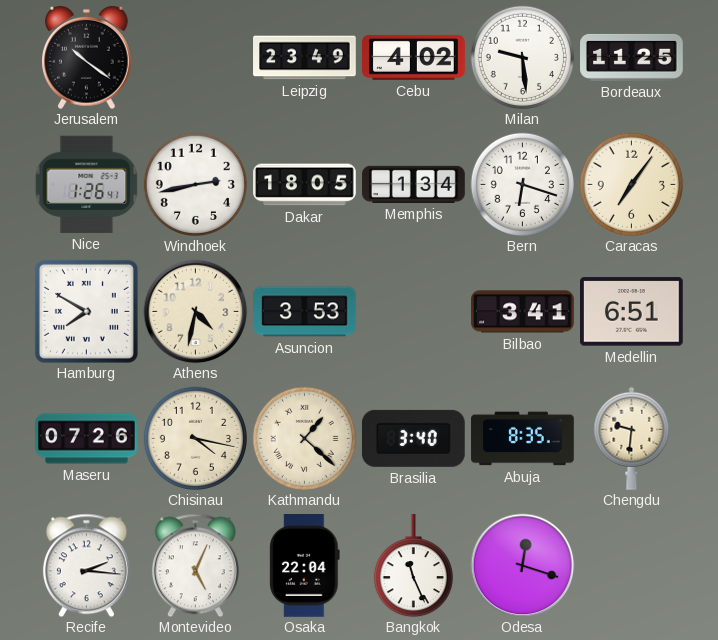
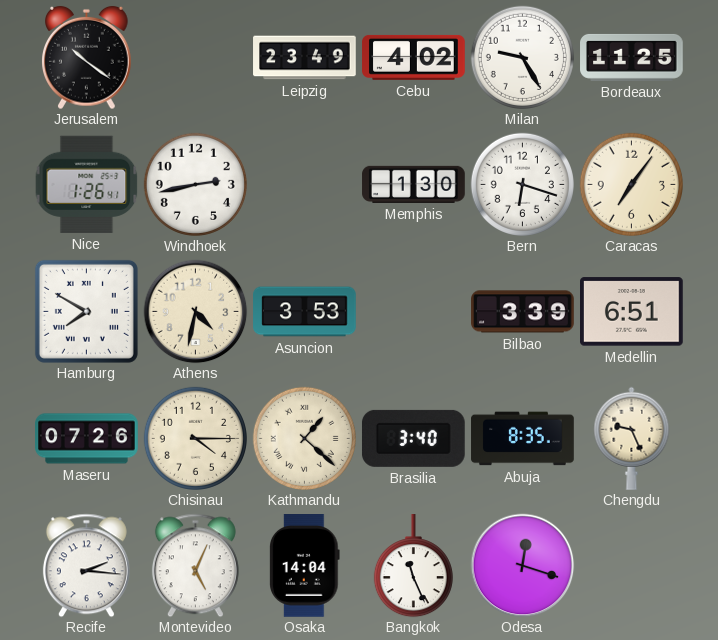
Milan: 9:29 -> 9:25 (522, 57)
Dakar: 18:05 -> none (305, 185)
Memphis: 1:34 -> 1:30 (414, 184)
Bilbao: 3:41 -> 3:39 (523, 312)
Chisinau: 4:17 -> 4:15 (195, 438)
Chengdu: 9:31 -> 9:26 (632, 438)
Osaka: 22:04 -> 14:04 (305, 566)
